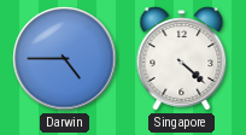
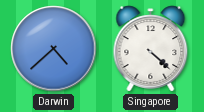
Darwin: 4:45 -> 4:38 (54, 49)
